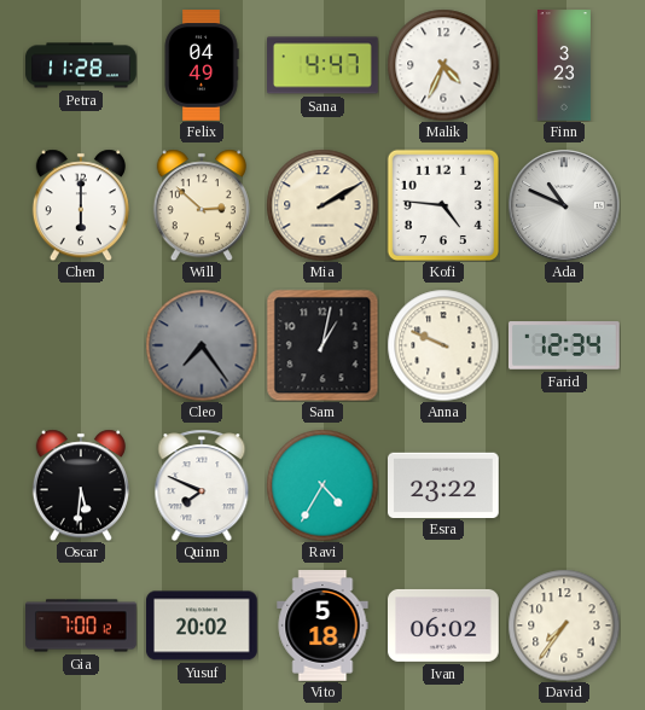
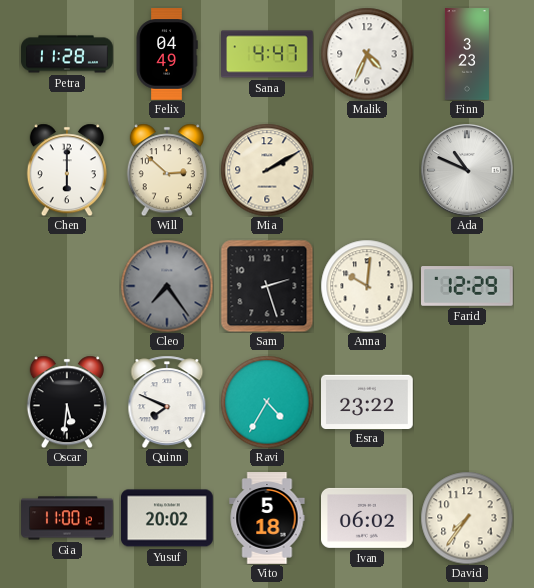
Kofi: 4:46 -> none (443, 205)
Sam: 1:02 -> 2:27 (267, 286)
Anna: 9:49 -> 10:01 (367, 286)
Farid: 12:34 -> 12:29 (468, 286)
Gia: 7:00 -> 11:00 (67, 518)
